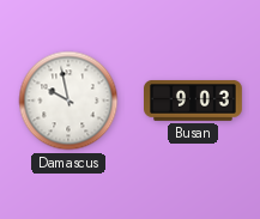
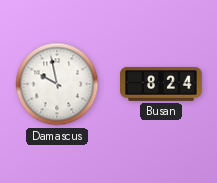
Busan: 9:03 -> 8:24 (162, 84)
